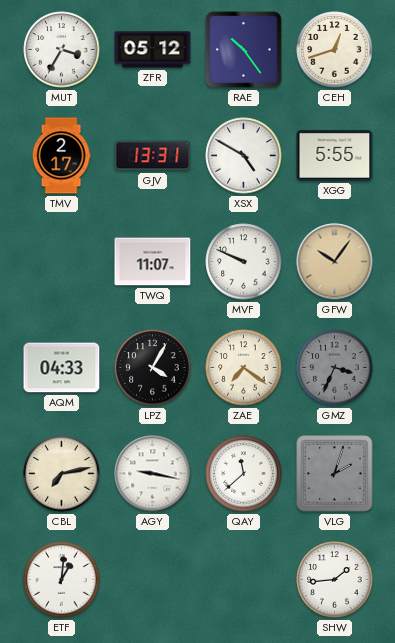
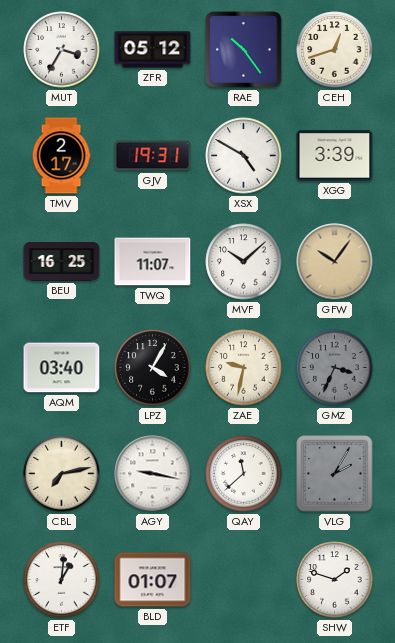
GJV: 13:31 -> 19:31 (153, 156)
XGG: 5:55 -> 3:39 (335, 156)
BEU: none -> 16:25 (62, 262)
MVF: 9:49 -> 10:08 (244, 262)
AQM: 04:33 -> 03:40 (62, 368)
ZAE: 7:21 -> 9:32 (244, 368)
VLG: 2:03 -> 2:05 (335, 474)
BLD: none -> 01:07 (153, 580)
SHW: 1:44 -> 1:48 (335, 580)
